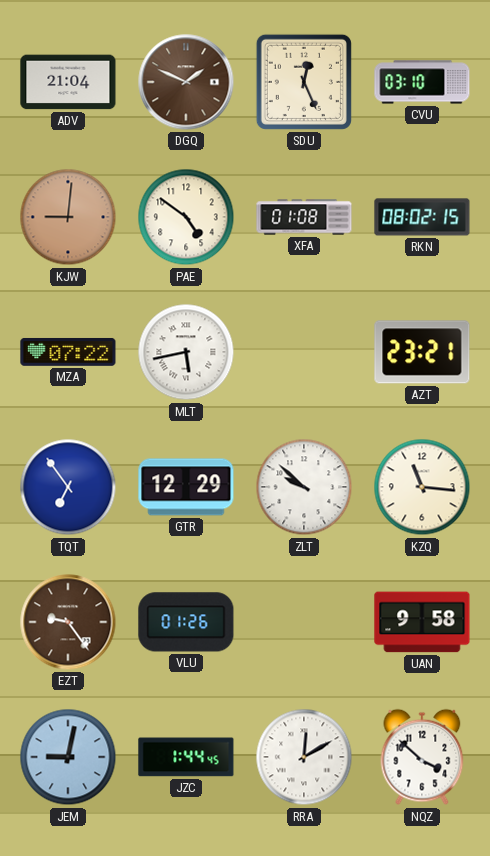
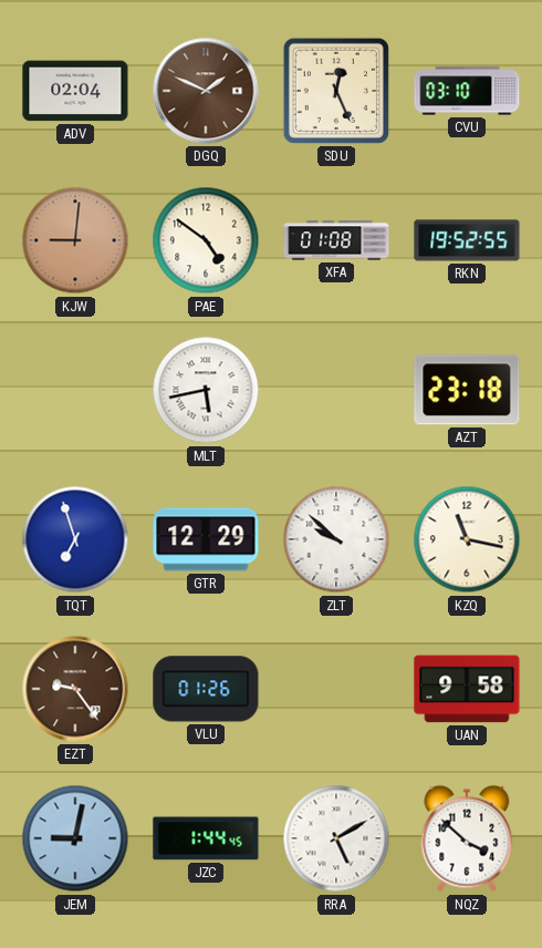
ADV: 21:04 -> 02:04 (75, 91)
RKN: 08:02 -> 19:52 (467, 240)
MZA: 07:22 -> none (68, 352)
AZT: 23:21 -> 23:18 (467, 390)
TQT: 6:54 -> 6:57 (75, 539)
KZQ: 11:16 -> 11:17 (467, 539)
RRA: 12:10 -> 5:10 (336, 838)
